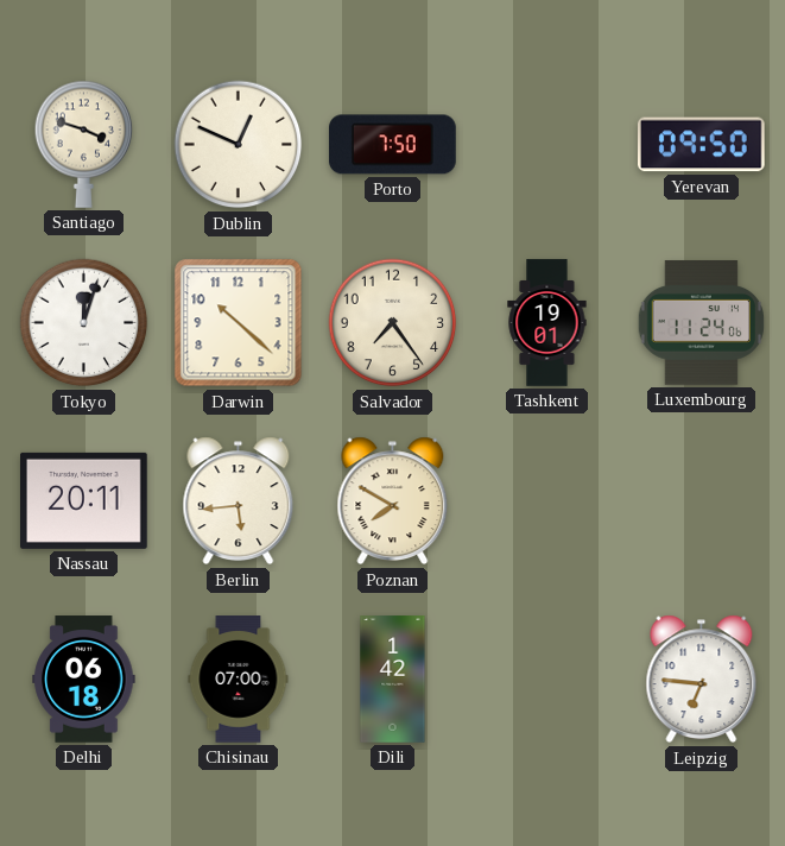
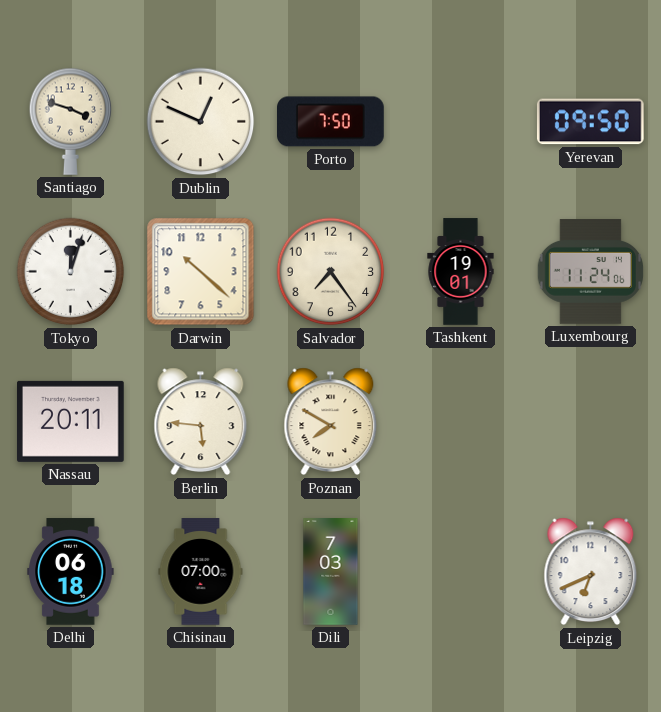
Berlin: 5:44 -> 5:46 (201, 422)
Dili: 1:42 -> 7:03 (331, 572)
Leipzig: 6:46 -> 6:41 (591, 572)
